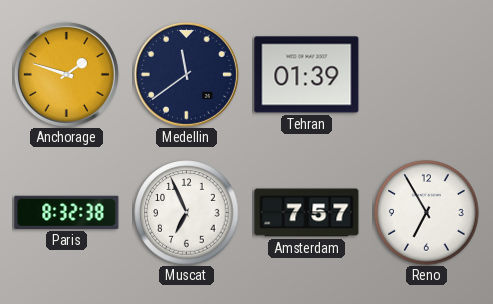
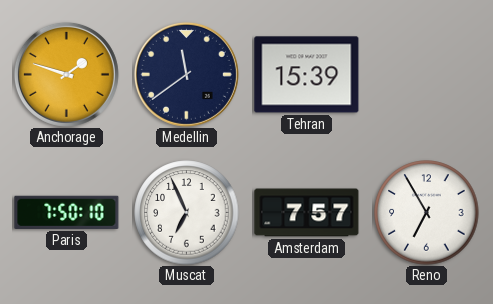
Tehran: 01:39 -> 15:39 (307, 75)
Paris: 8:32 -> 7:50 (67, 212)
